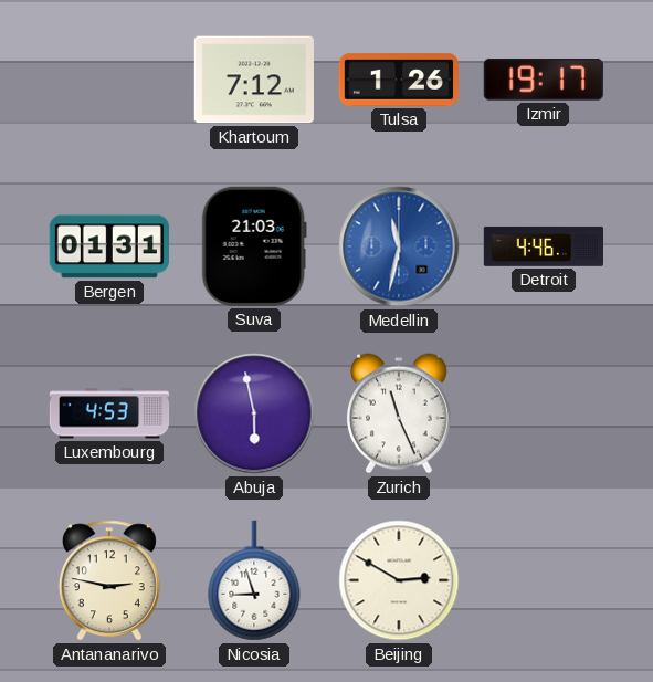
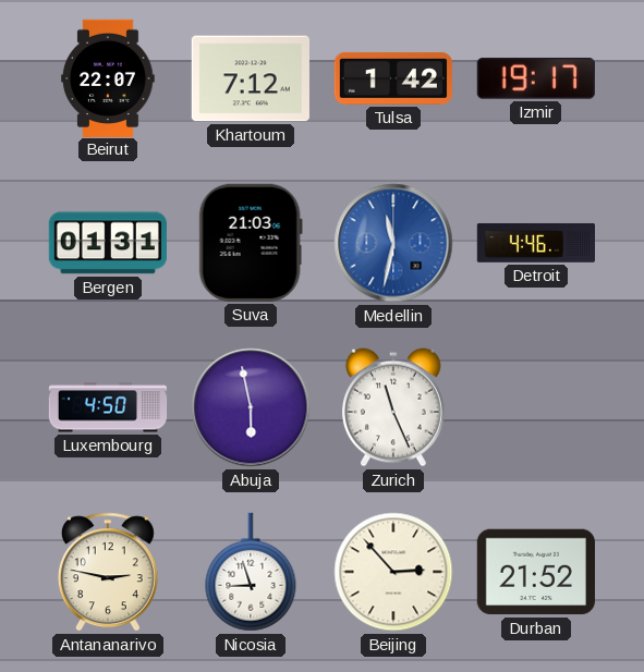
Beirut: none -> 22:07 (108, 77)
Tulsa: 1:26 -> 1:42 (392, 78)
Luxembourg: 4:53 -> 4:50 (108, 407)
Beijing: 2:50 -> 2:53 (393, 572)
Durban: none -> 21:52 (536, 572)
